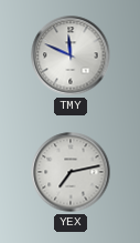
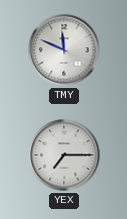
YEX: 7:13 -> 7:15 (64, 155)
